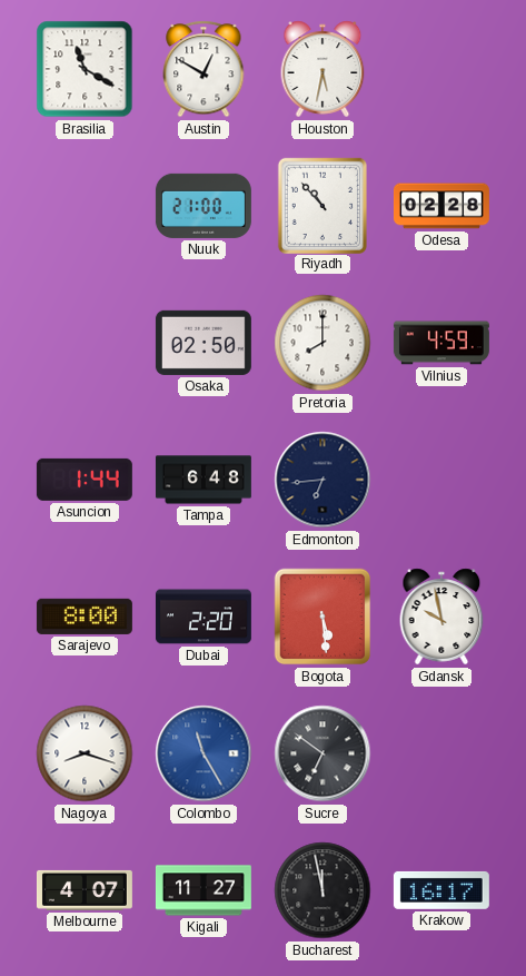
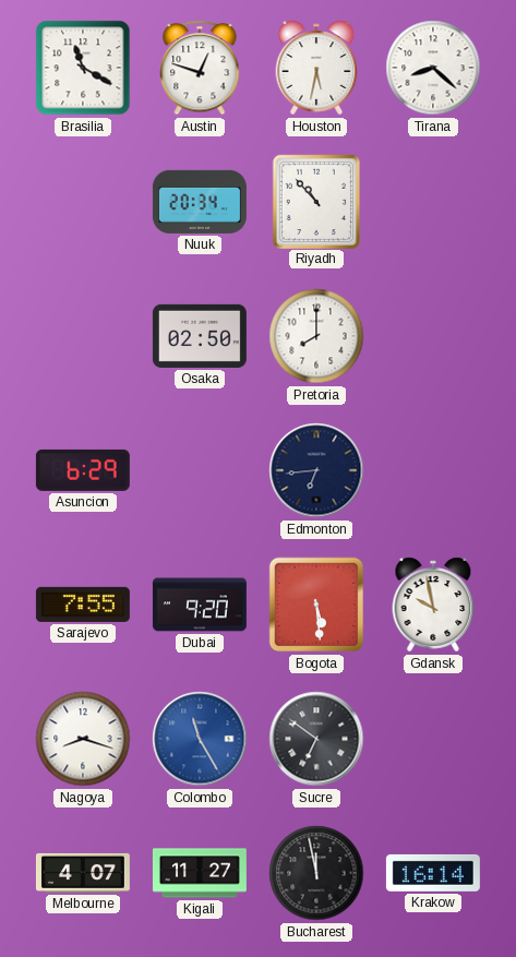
Austin: 12:50 -> 12:48 (200, 68)
Tirana: none -> 8:22 (433, 68)
Nuuk: 21:00 -> 20:34 (200, 202)
Odesa: 02:28 -> none (441, 206)
Vilnius: 4:59 -> none (441, 343)
Asuncion: 1:44 -> 6:29 (83, 470)
Tampa: 6:48 -> none (204, 480)
Sarajevo: 8:00 -> 7:55 (83, 605)
Dubai: 2:20 -> 9:20 (200, 605)
Krakow: 16:17 -> 16:14 (433, 873)
